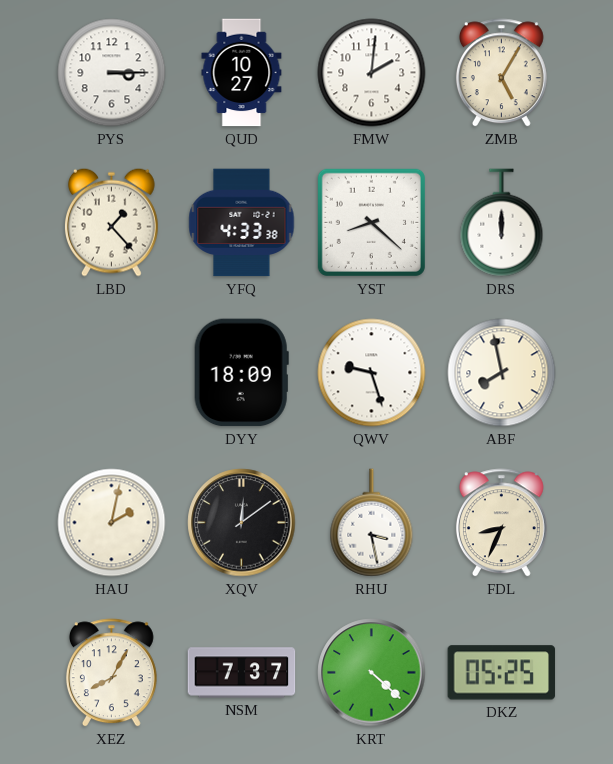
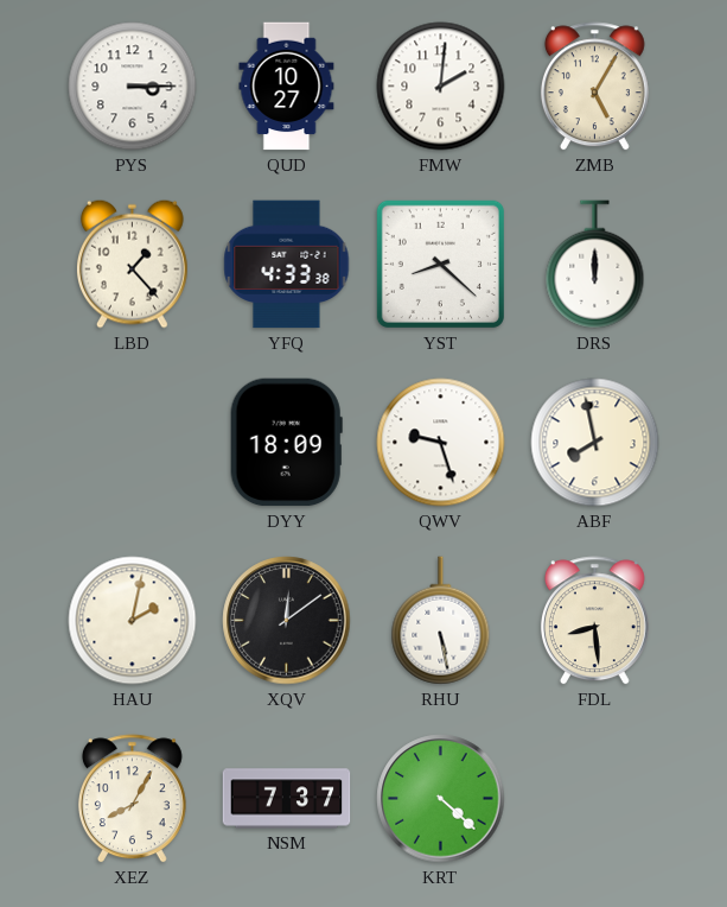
RHU: 3:28 -> 5:28 (441, 621)
FDL: 8:34 -> 8:29 (594, 621)
DKZ: 05:25 -> none (502, 673)
